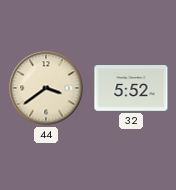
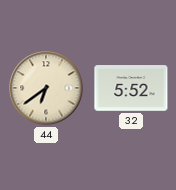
44: 3:39 -> 6:39 (46, 88)
